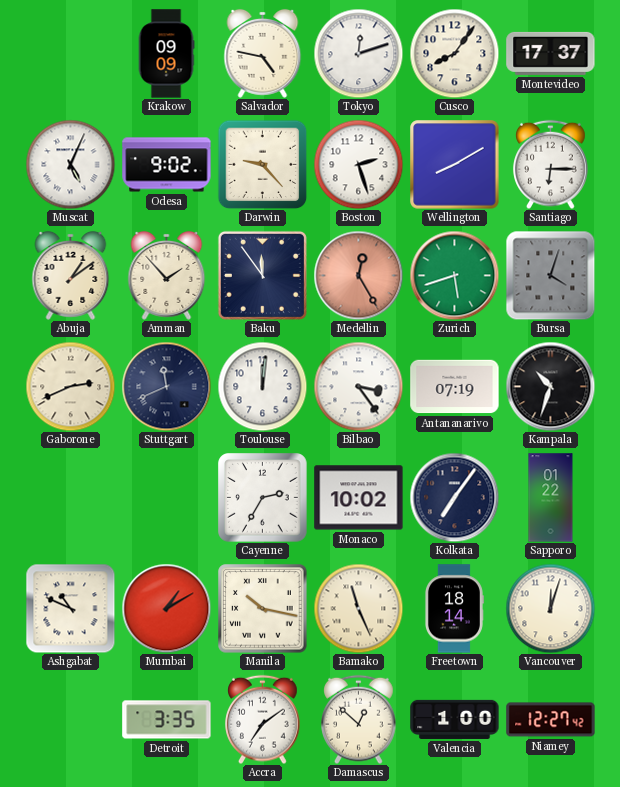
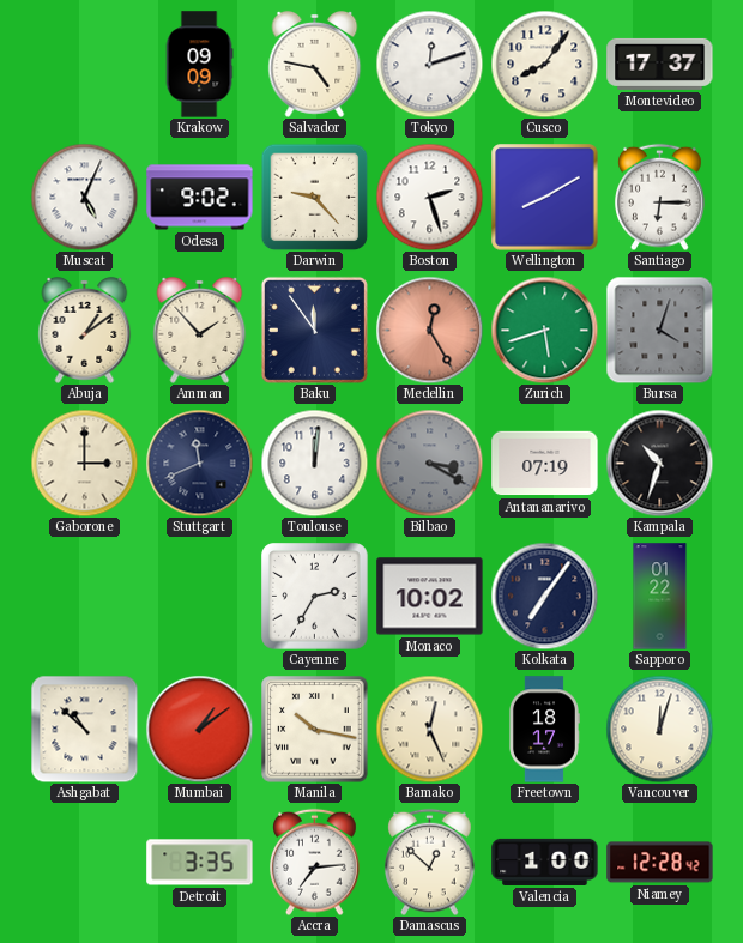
Gaborone: 2:41 -> 3:00 (84, 463)
Bilbao: 3:24 -> 3:20 (429, 463)
Bilbao dial: white -> grey (429, 463)
Ashgabat: 10:49 -> 10:52 (84, 729)
Mumbai: 1:10 -> 1:09 (199, 729)
Bamako: 11:26 -> 12:26 (429, 729)
Freetown: 18:14 -> 18:17 (544, 730)
Accra: 7:09 -> 7:14 (315, 862)
Niamey: 12:27 -> 12:28 (660, 863)
